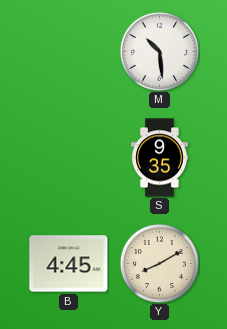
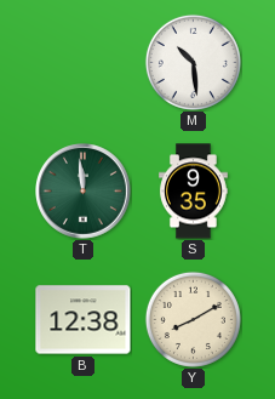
T: none -> 11:59 (84, 192)
B: 4:45 -> 12:38 (84, 320)
